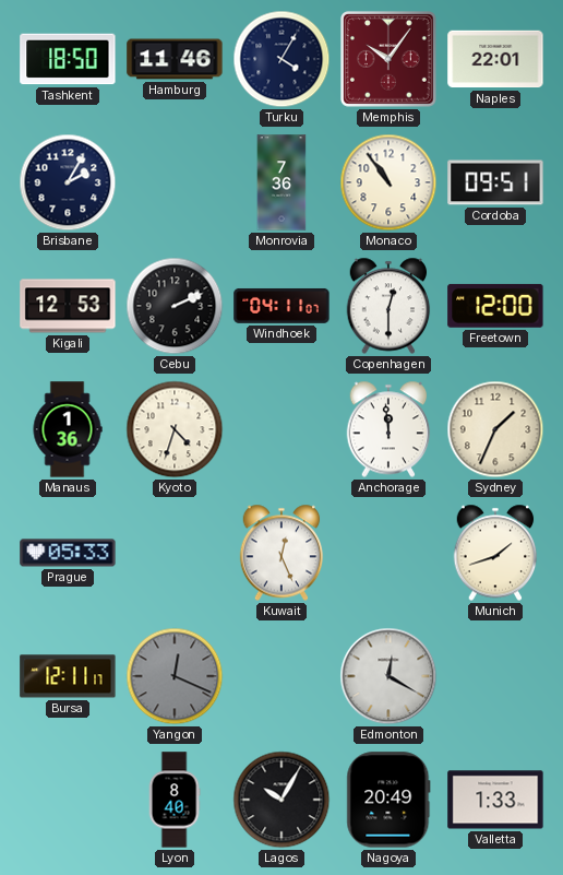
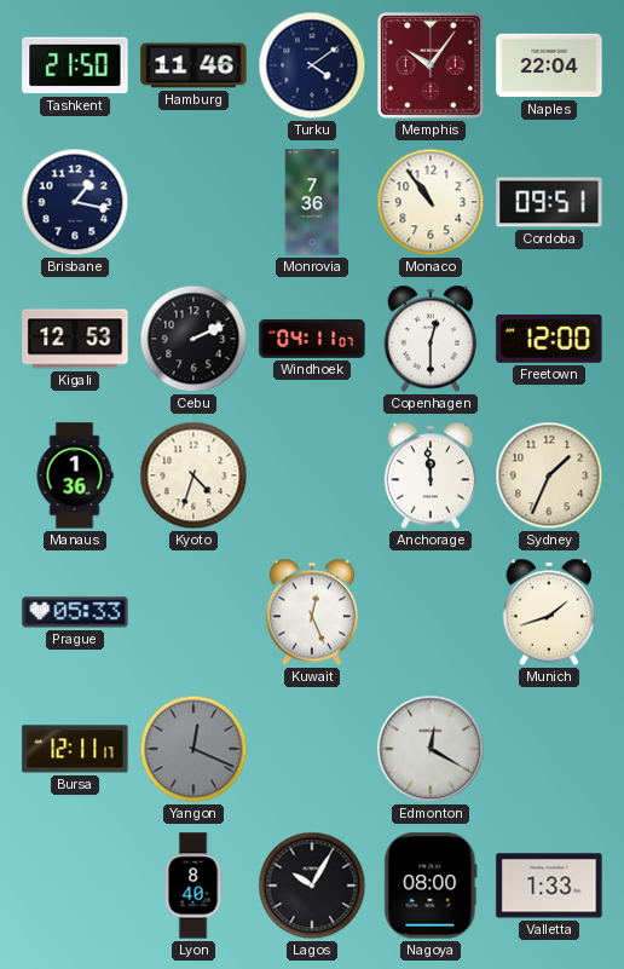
Tashkent: 18:50 -> 21:50 (75, 65)
Turku: 4:05 -> 4:09 (312, 65)
Naples: 22:01 -> 22:04 (549, 65)
Brisbane: 2:05 -> 1:17 (75, 202)
Nagoya: 20:49 -> 08:00 (431, 886)
